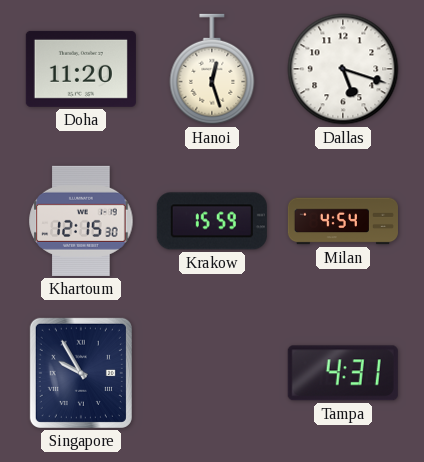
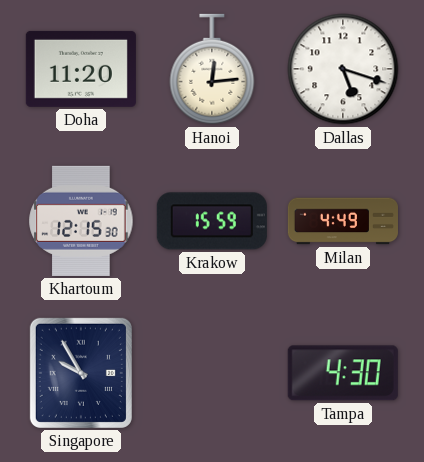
Hanoi: 12:27 -> 12:14 (212, 69)
Milan: 4:54 -> 4:49 (343, 221)
Tampa: 4:31 -> 4:30 (343, 373)
